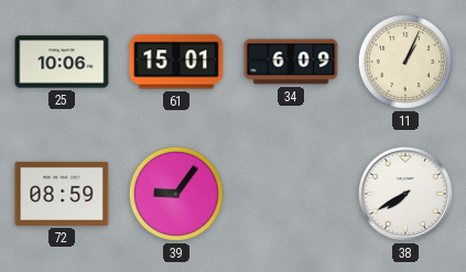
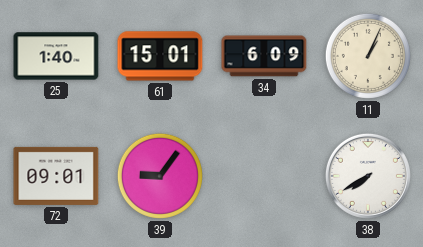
25: 10:06 -> 1:40 (56, 56)
72: 08:59 -> 09:01 (56, 176)
